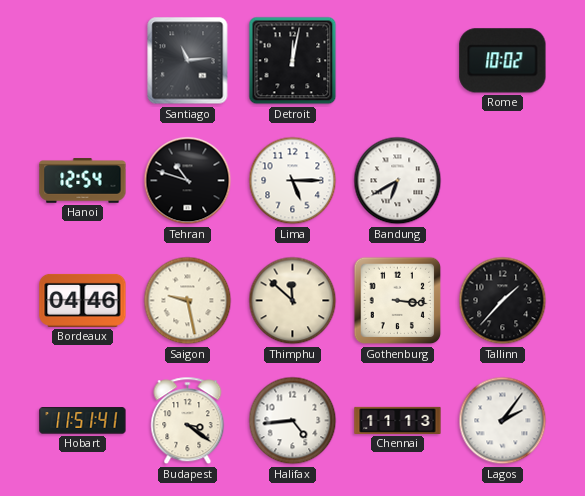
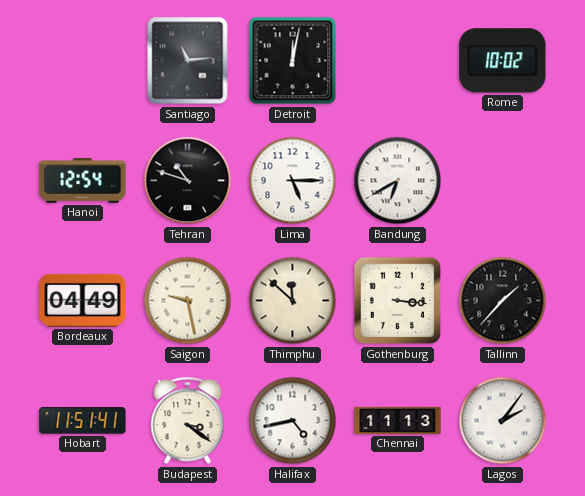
Bordeaux: 04:46 -> 04:49 (83, 300)
Halifax: 4:44 -> 4:43 (293, 421)
